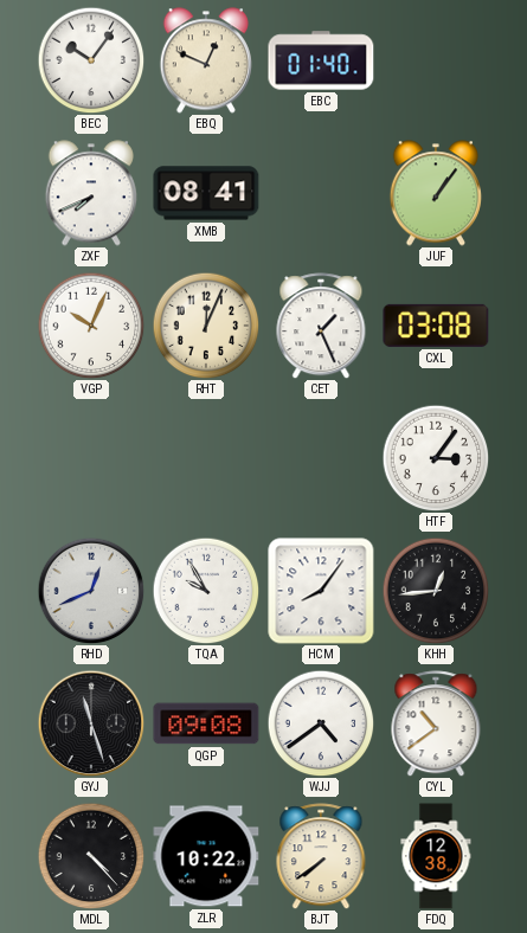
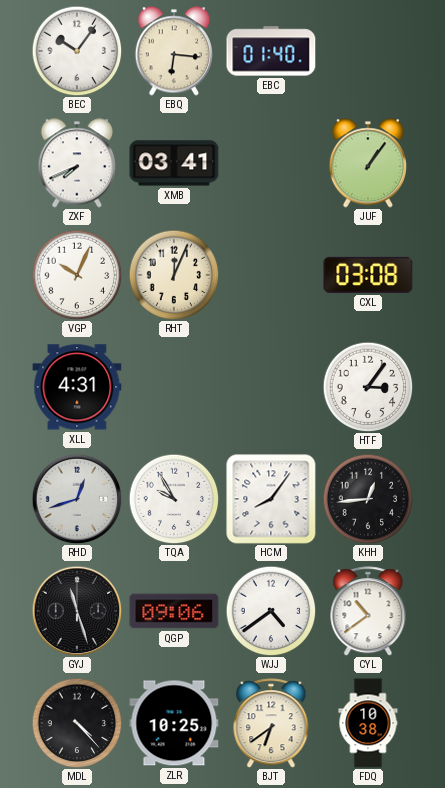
EBQ: 12:49 -> 6:16 (174, 51)
XMB: 08:41 -> 03:41 (174, 163)
CET: 1:26 -> none (321, 326)
XLL: none -> 4:31 (77, 387)
RHD: 12:41 -> 12:42 (77, 499)
QGP: 09:08 -> 09:06 (174, 611)
ZLR: 10:22 -> 10:25 (174, 723)
BJT: 7:39 -> 6:39 (271, 723)
FDQ: 12:38 -> 10:38 (368, 723)
